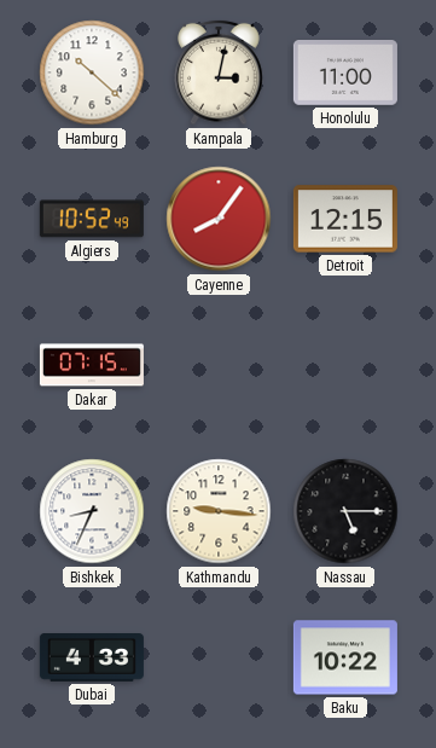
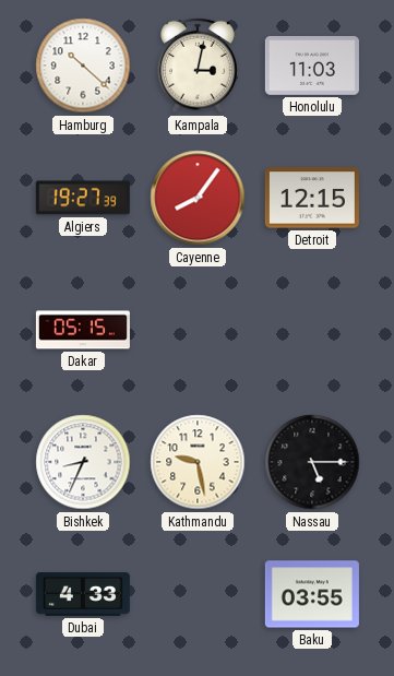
Honolulu: 11:00 -> 11:03 (312, 67)
Algiers: 10:52 -> 19:27 (83, 198)
Dakar: 07:15 -> 05:15 (83, 330)
Kathmandu: 9:16 -> 9:28 (198, 462)
Baku: 10:22 -> 03:55 (312, 594)
